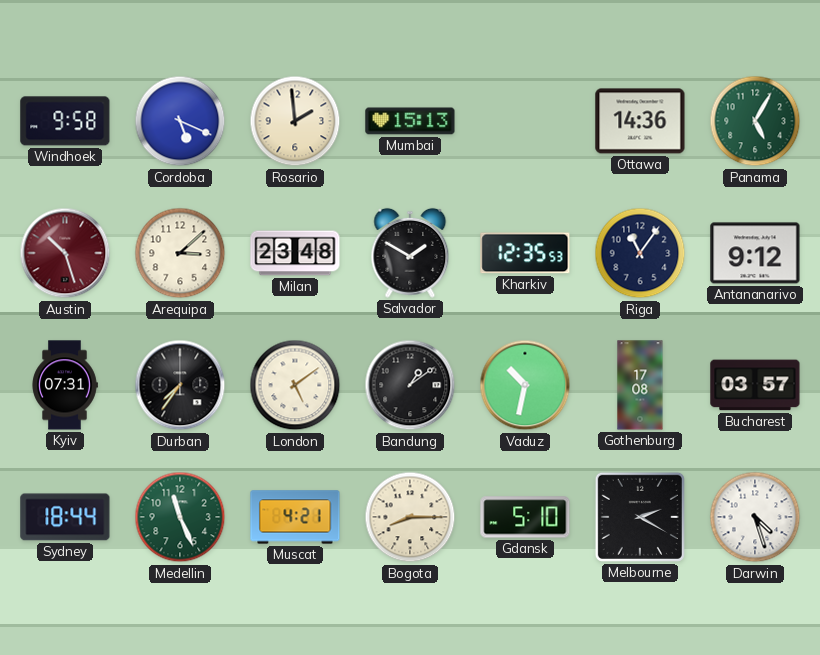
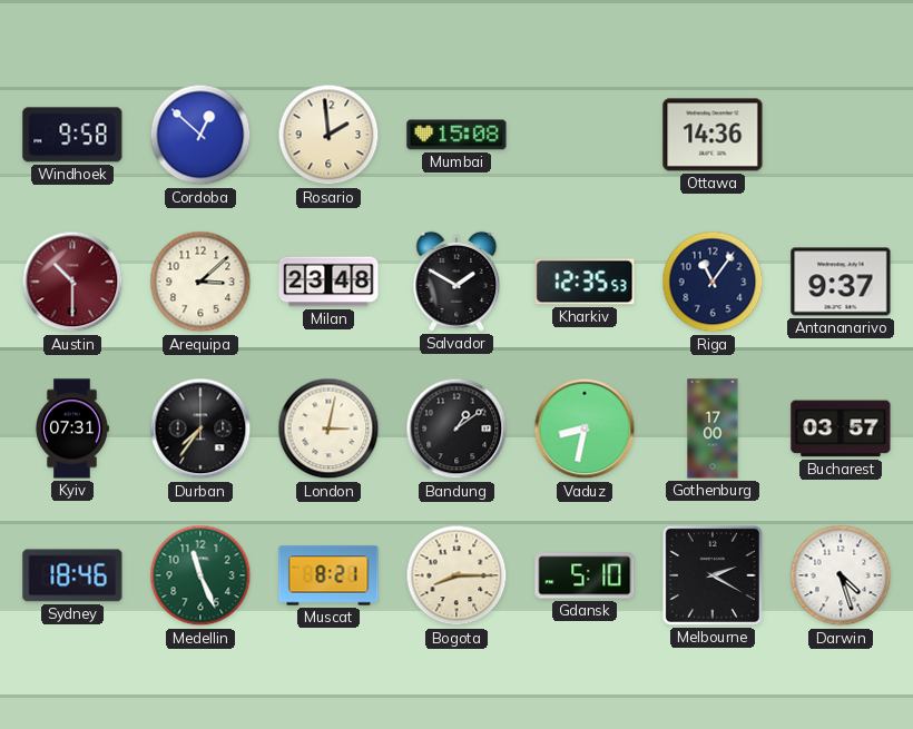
Cordoba: 5:19 -> 12:52 (200, 135)
Mumbai: 15:13 -> 15:08 (457, 135)
Panama: 5:05 -> none (755, 121)
Austin: 10:27 -> 10:30 (72, 282)
Antananarivo: 9:12 -> 9:37 (841, 282)
London: 5:09 -> 3:02 (328, 428)
Vaduz: 10:32 -> 8:32 (585, 428)
Gothenburg: 17:08 -> 17:00 (713, 428)
Sydney: 18:44 -> 18:46 (72, 575)
Muscat: 4:21 -> 8:21 (328, 575)
